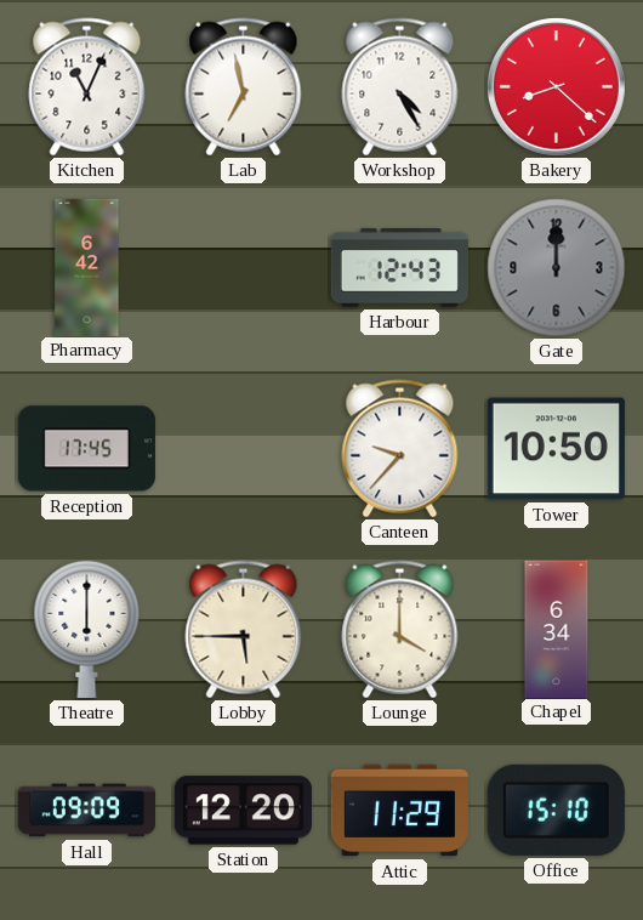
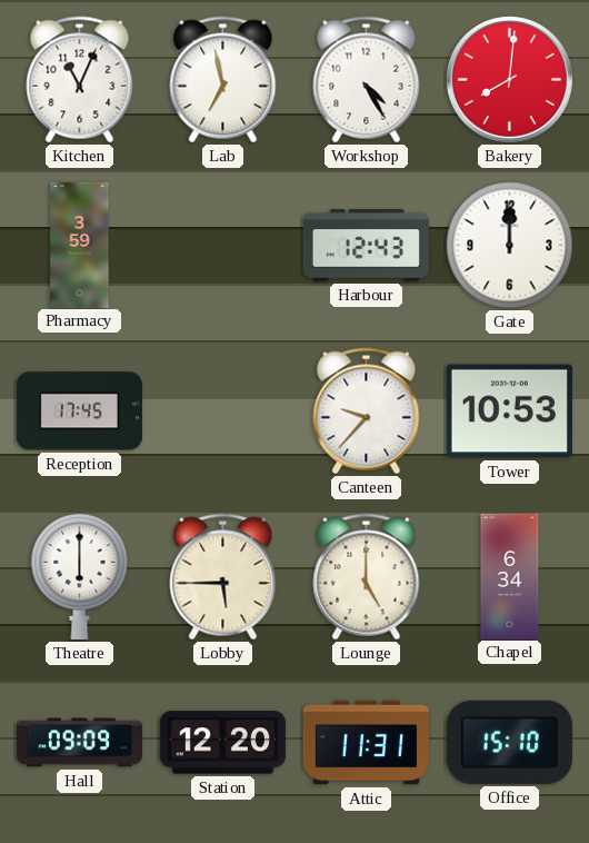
Bakery: 8:22 -> 8:01 (510, 80)
Pharmacy: 6:42 -> 3:59 (80, 245)
Gate dial: grey -> white (510, 246)
Tower: 10:50 -> 10:53 (509, 411)
Lounge: 4:00 -> 5:00 (367, 577)
Attic: 11:29 -> 11:31 (366, 743)
